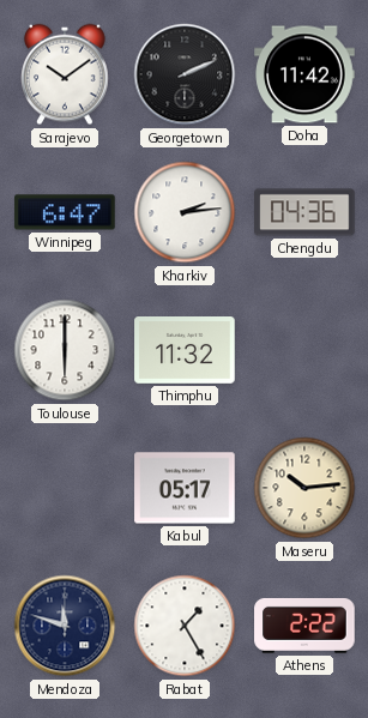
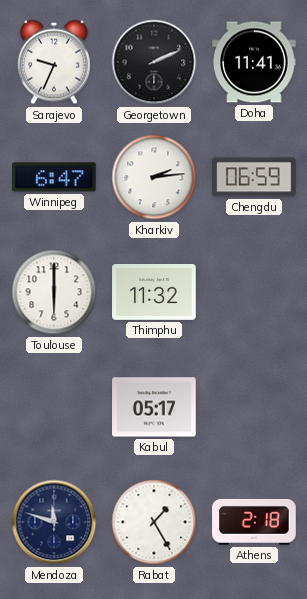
Sarajevo: 10:09 -> 9:34 (54, 62)
Doha: 11:42 -> 11:41 (254, 62)
Chengdu: 04:36 -> 06:59 (254, 177)
Maseru: 10:14 -> none (304, 488)
Athens: 2:22 -> 2:18 (254, 522)
